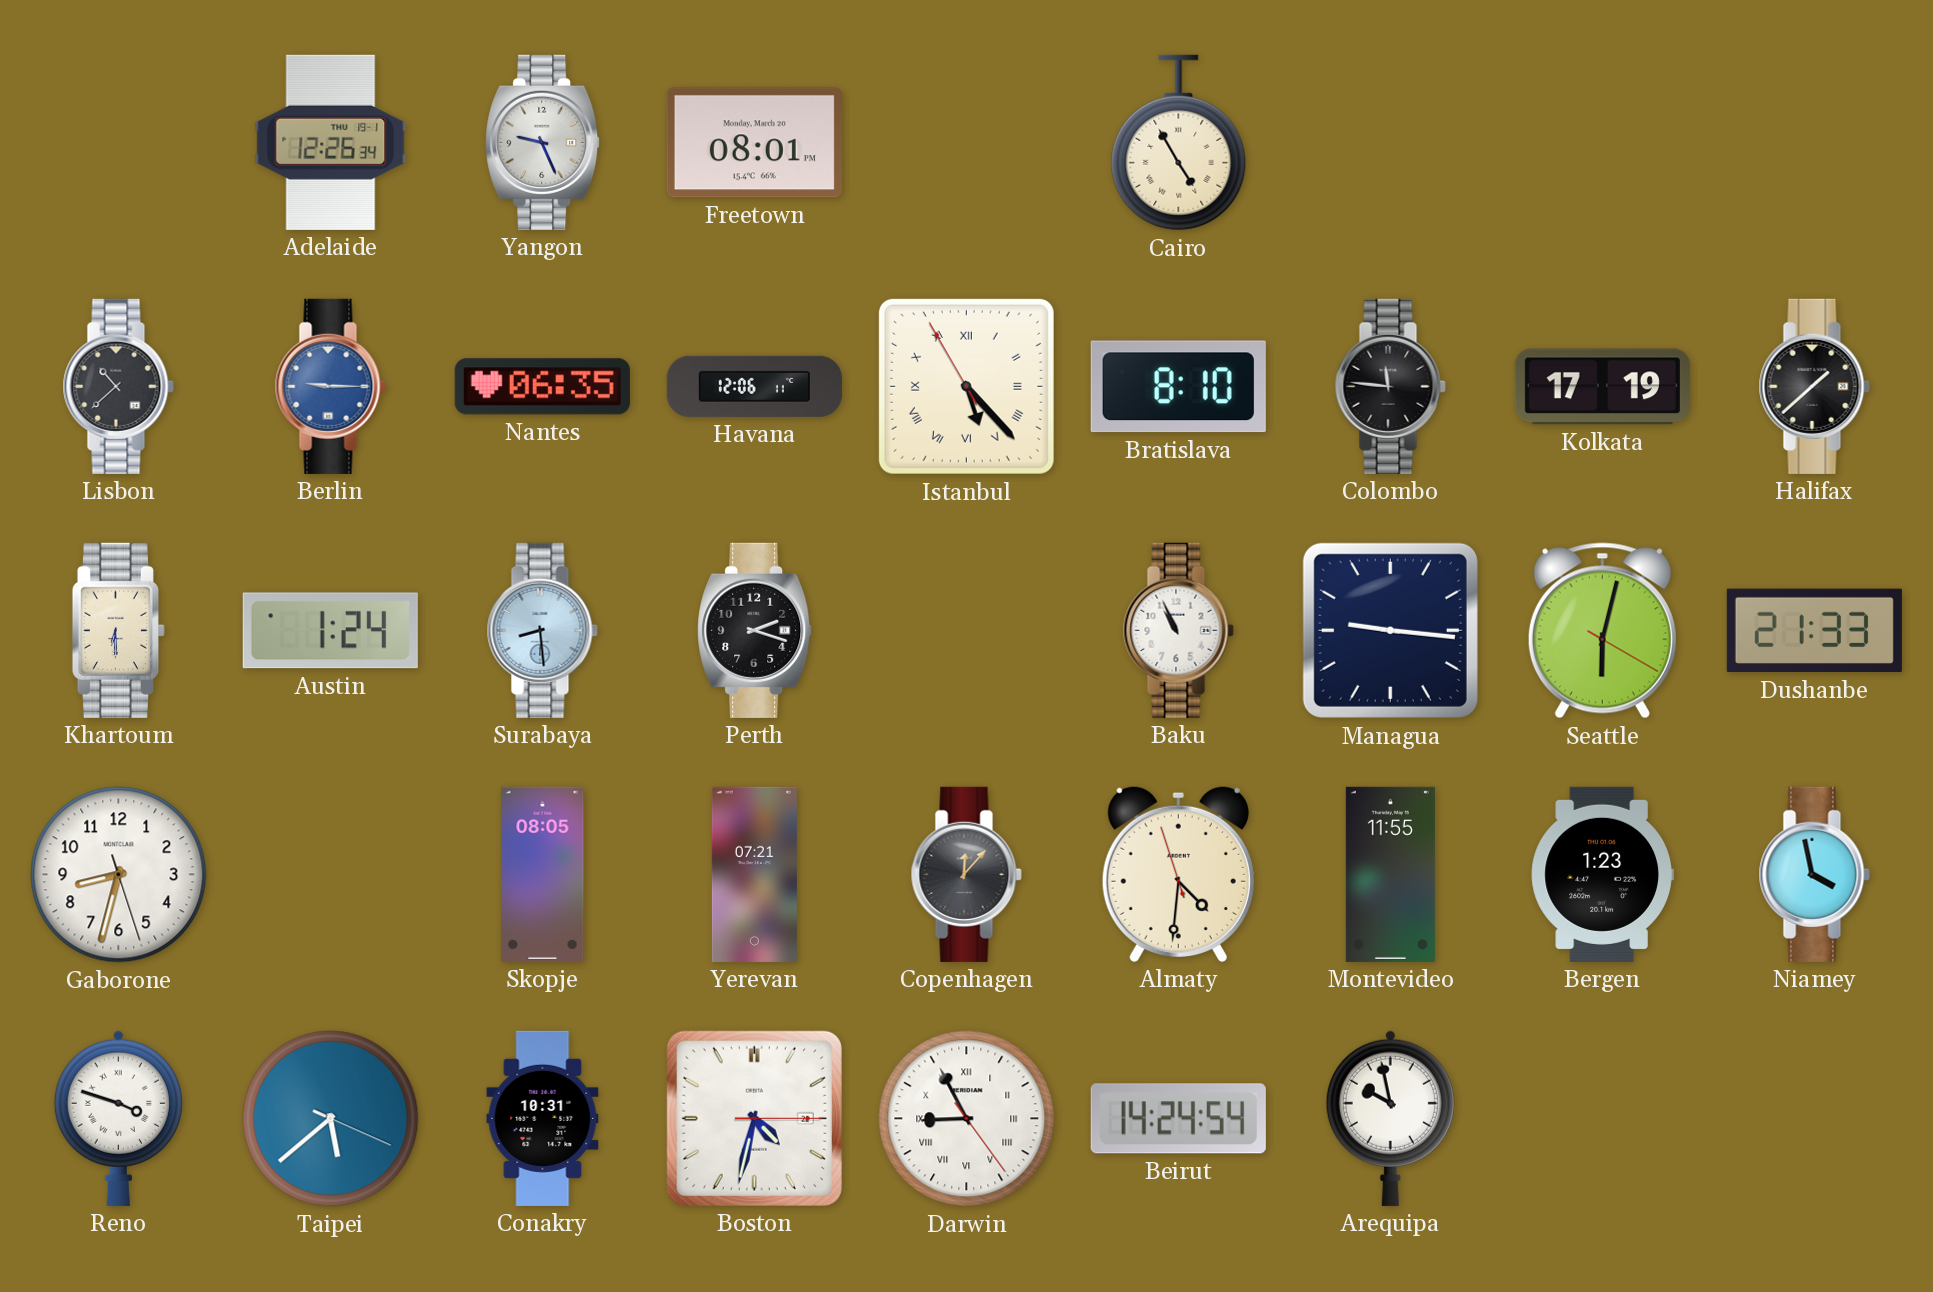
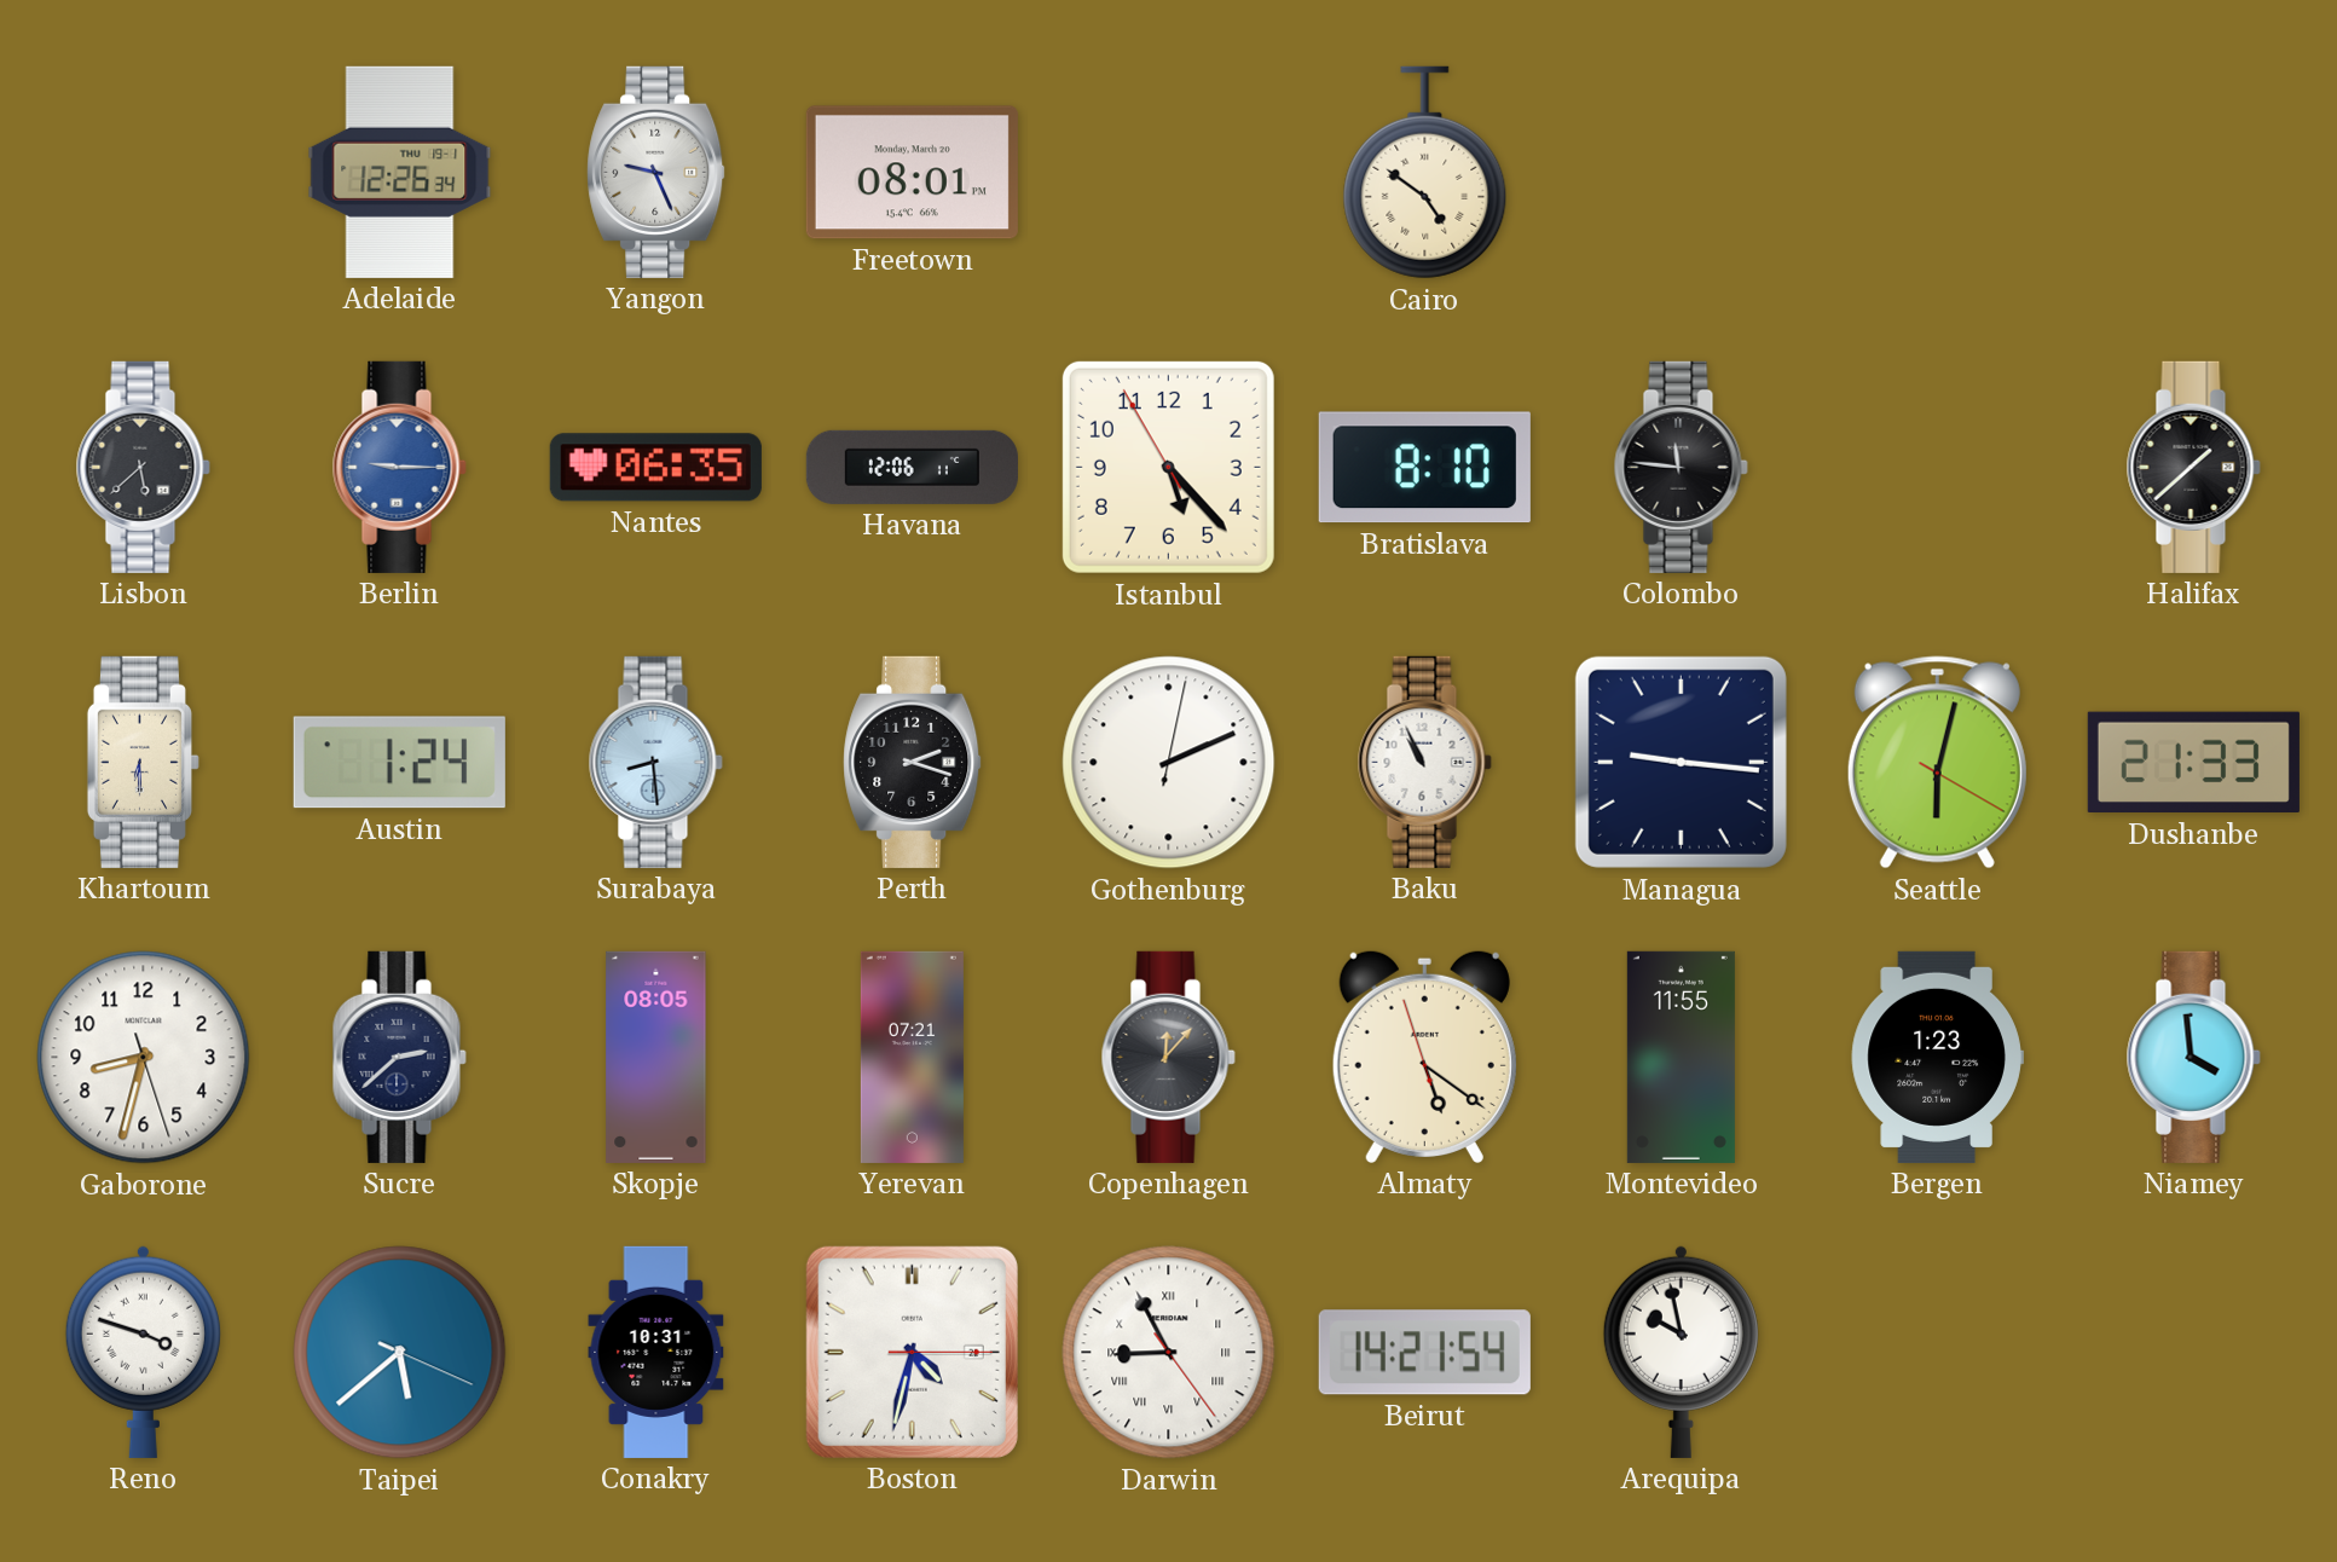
Cairo: 4:55 -> 4:51 (1425, 173)
Lisbon: 10:38 -> 5:38 (143, 467)
Istanbul numerals: Roman -> Arabic (1168, 467)
Kolkata: 17:19 -> none (1602, 387)
Gothenburg: none -> 2:11 (1169, 763)
Sucre: none -> 2:38 (399, 1057)
Almaty: 4:30 -> 5:20 (1424, 1057)
Niamey: 3:58 -> 3:59 (2193, 1057)
Beirut: 14:24 -> 14:21 (1424, 1353)
